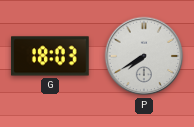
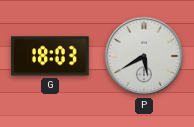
P: 7:40 -> 5:40 (144, 56)
